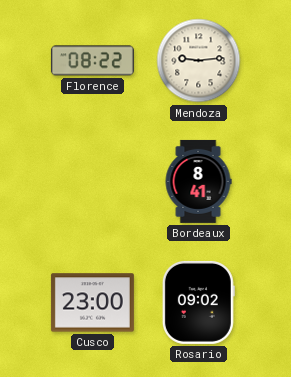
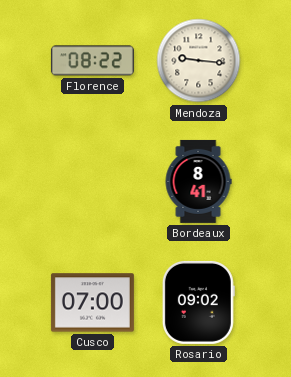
Mendoza: 9:14 -> 9:16 (199, 61)
Cusco: 23:00 -> 07:00 (92, 303)
